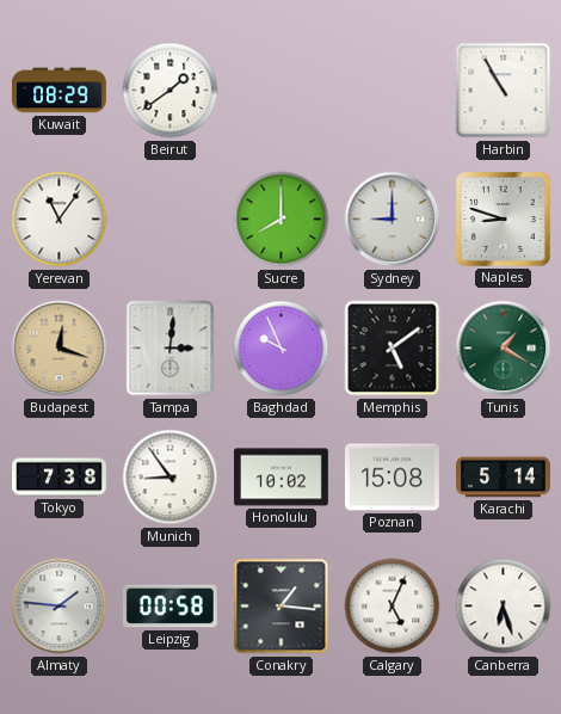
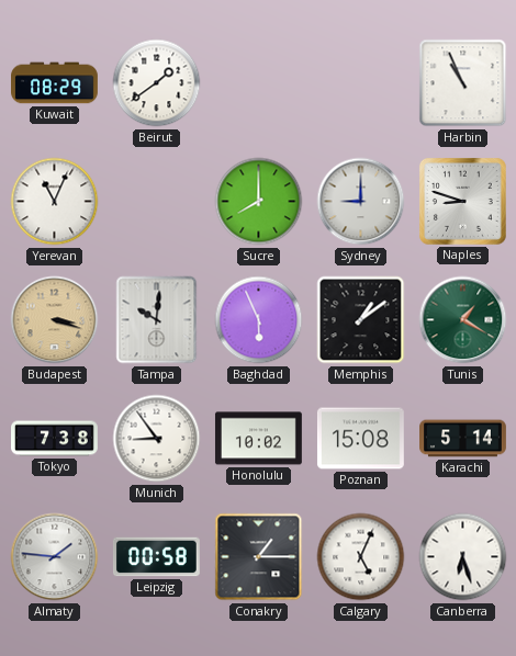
Harbin: 10:55 -> 10:56 (463, 83)
Yerevan: 11:06 -> 11:04 (55, 202)
Budapest: 12:18 -> 3:18 (55, 320)
Tampa: 3:01 -> 10:01 (157, 320)
Baghdad: 9:56 -> 5:56 (259, 320)
Memphis: 5:09 -> 1:09 (361, 320)
Conakry: 1:16 -> 1:15 (259, 557)
